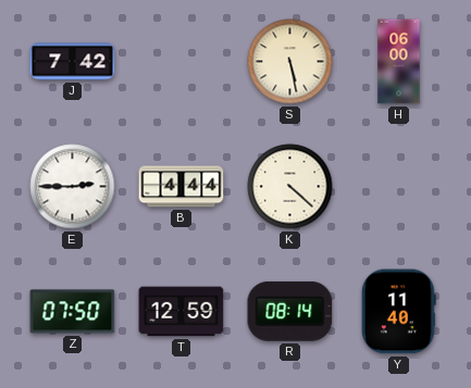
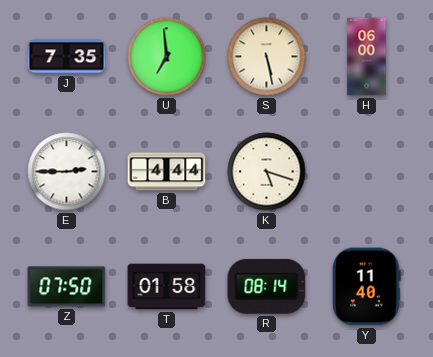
J: 7:42 -> 7:35 (67, 57)
U: none -> 6:59 (167, 57)
K: 4:22 -> 5:18 (267, 172)
T: 12:59 -> 01:58 (167, 287)
